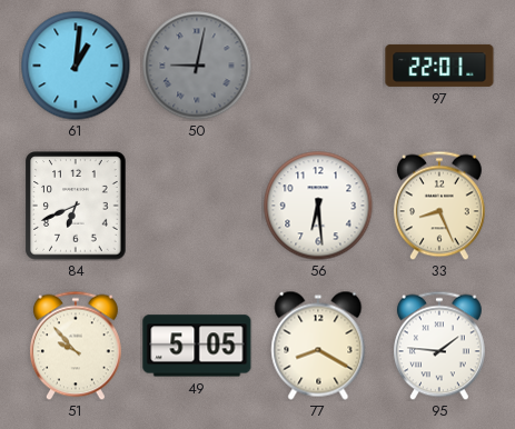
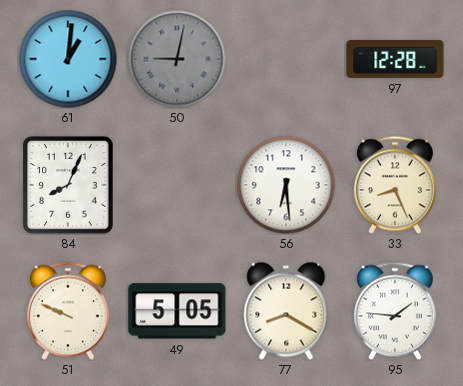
97: 22:01 -> 12:28 (395, 59)
84: 6:41 -> 8:04 (68, 185)
51: 9:53 -> 9:49 (68, 311)
